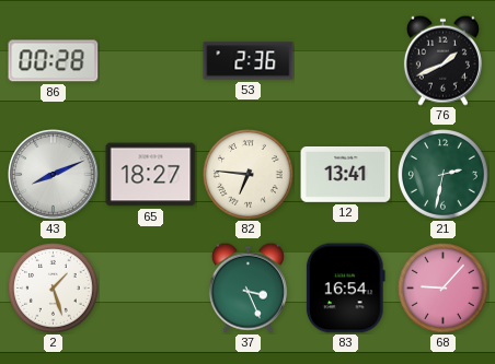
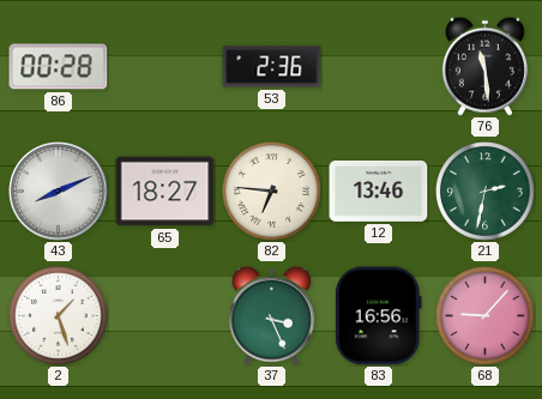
76: 1:41 -> 11:29 (484, 66)
12: 13:41 -> 13:46 (379, 192)
83: 16:54 -> 16:56 (378, 316)
